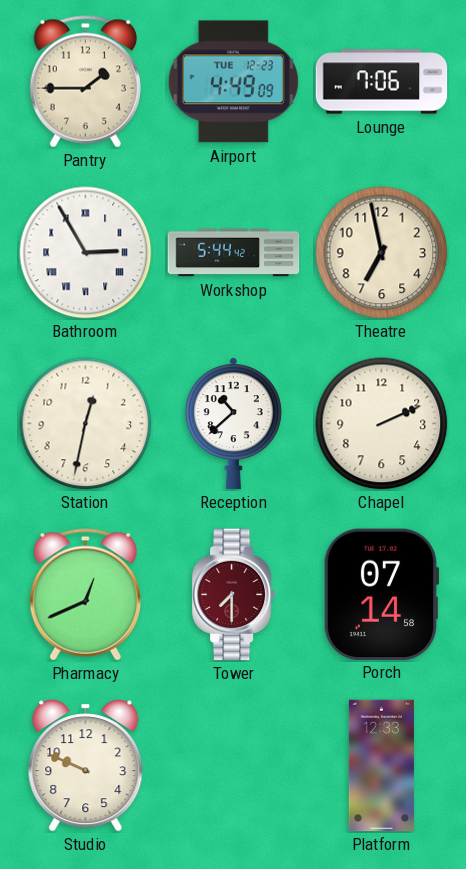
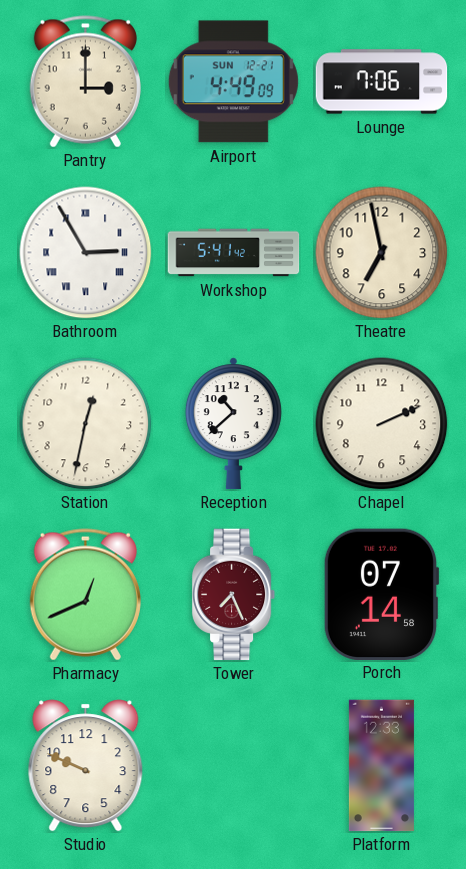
Pantry: 1:45 -> 3:00 (85, 82)
Airport date: TUE 12-23 -> SUN 12-21 (233, 82)
Workshop: 5:44 -> 5:41 (234, 253)
Tower: 7:30 -> 7:26 (234, 595)
